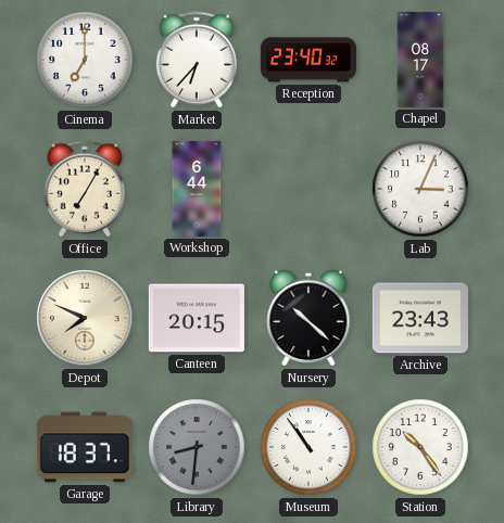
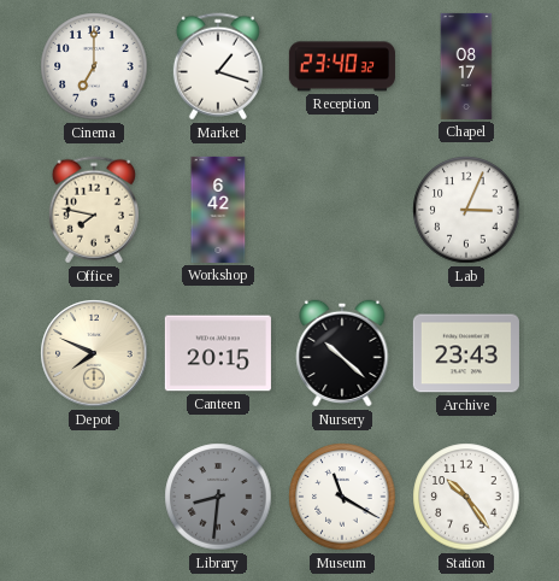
Market: 6:37 -> 1:18 (218, 66)
Office: 7:05 -> 7:47 (94, 210)
Workshop: 6:44 -> 6:42 (218, 210)
Garage: 18:37 -> none (85, 447)
Museum: 10:54 -> 11:20 (342, 497)
